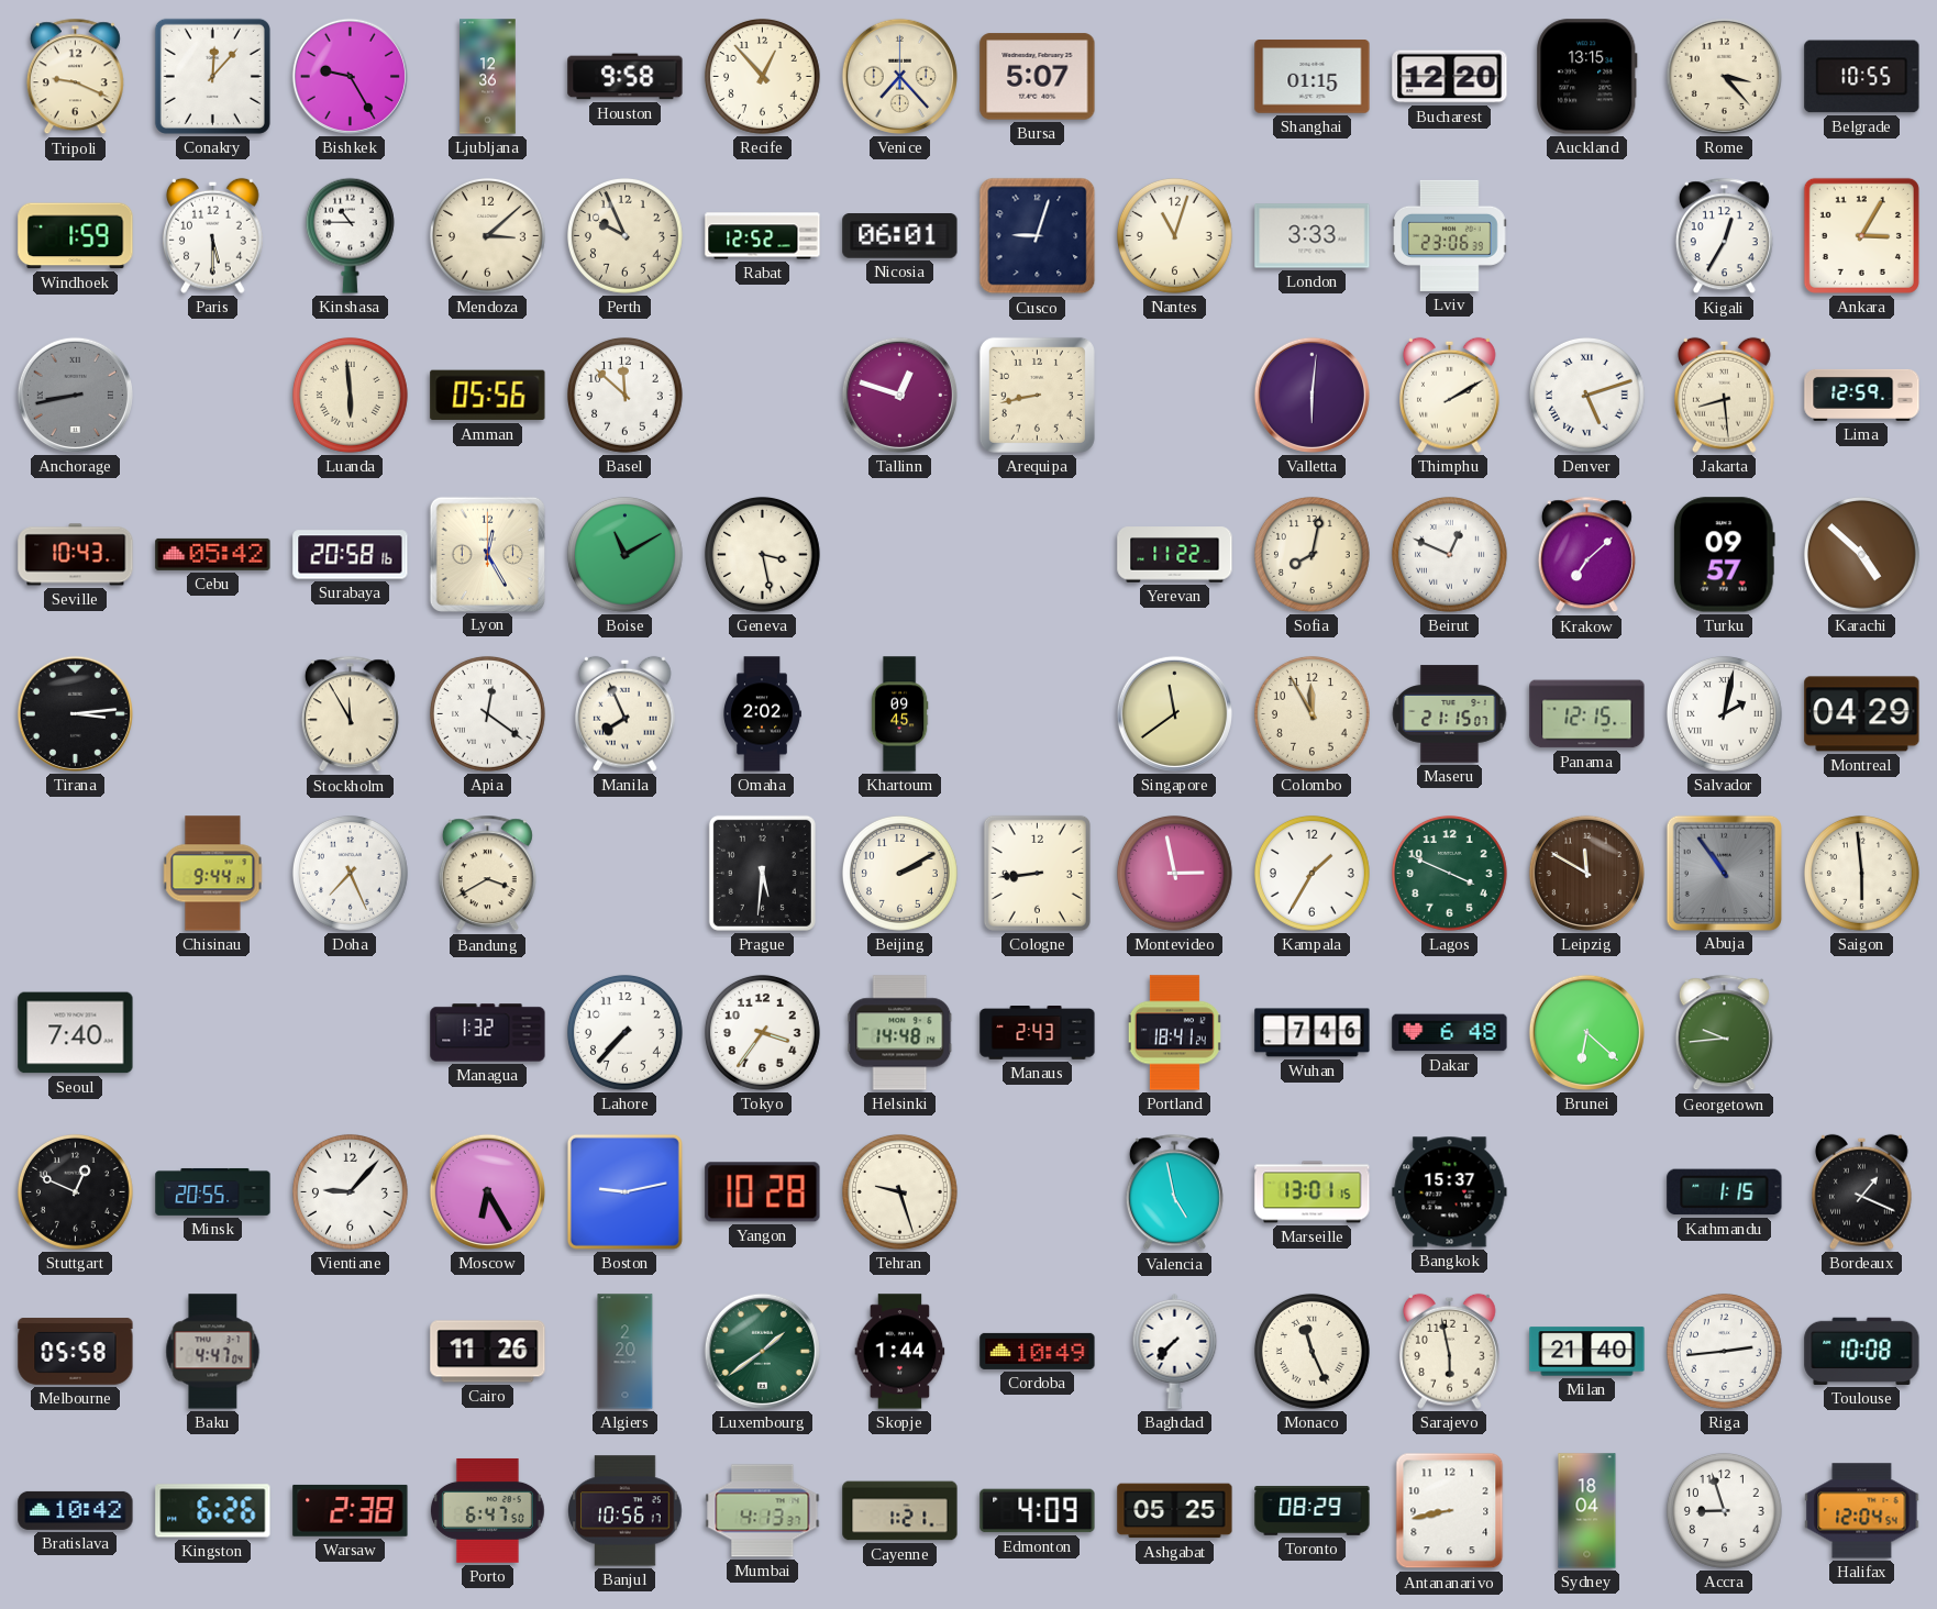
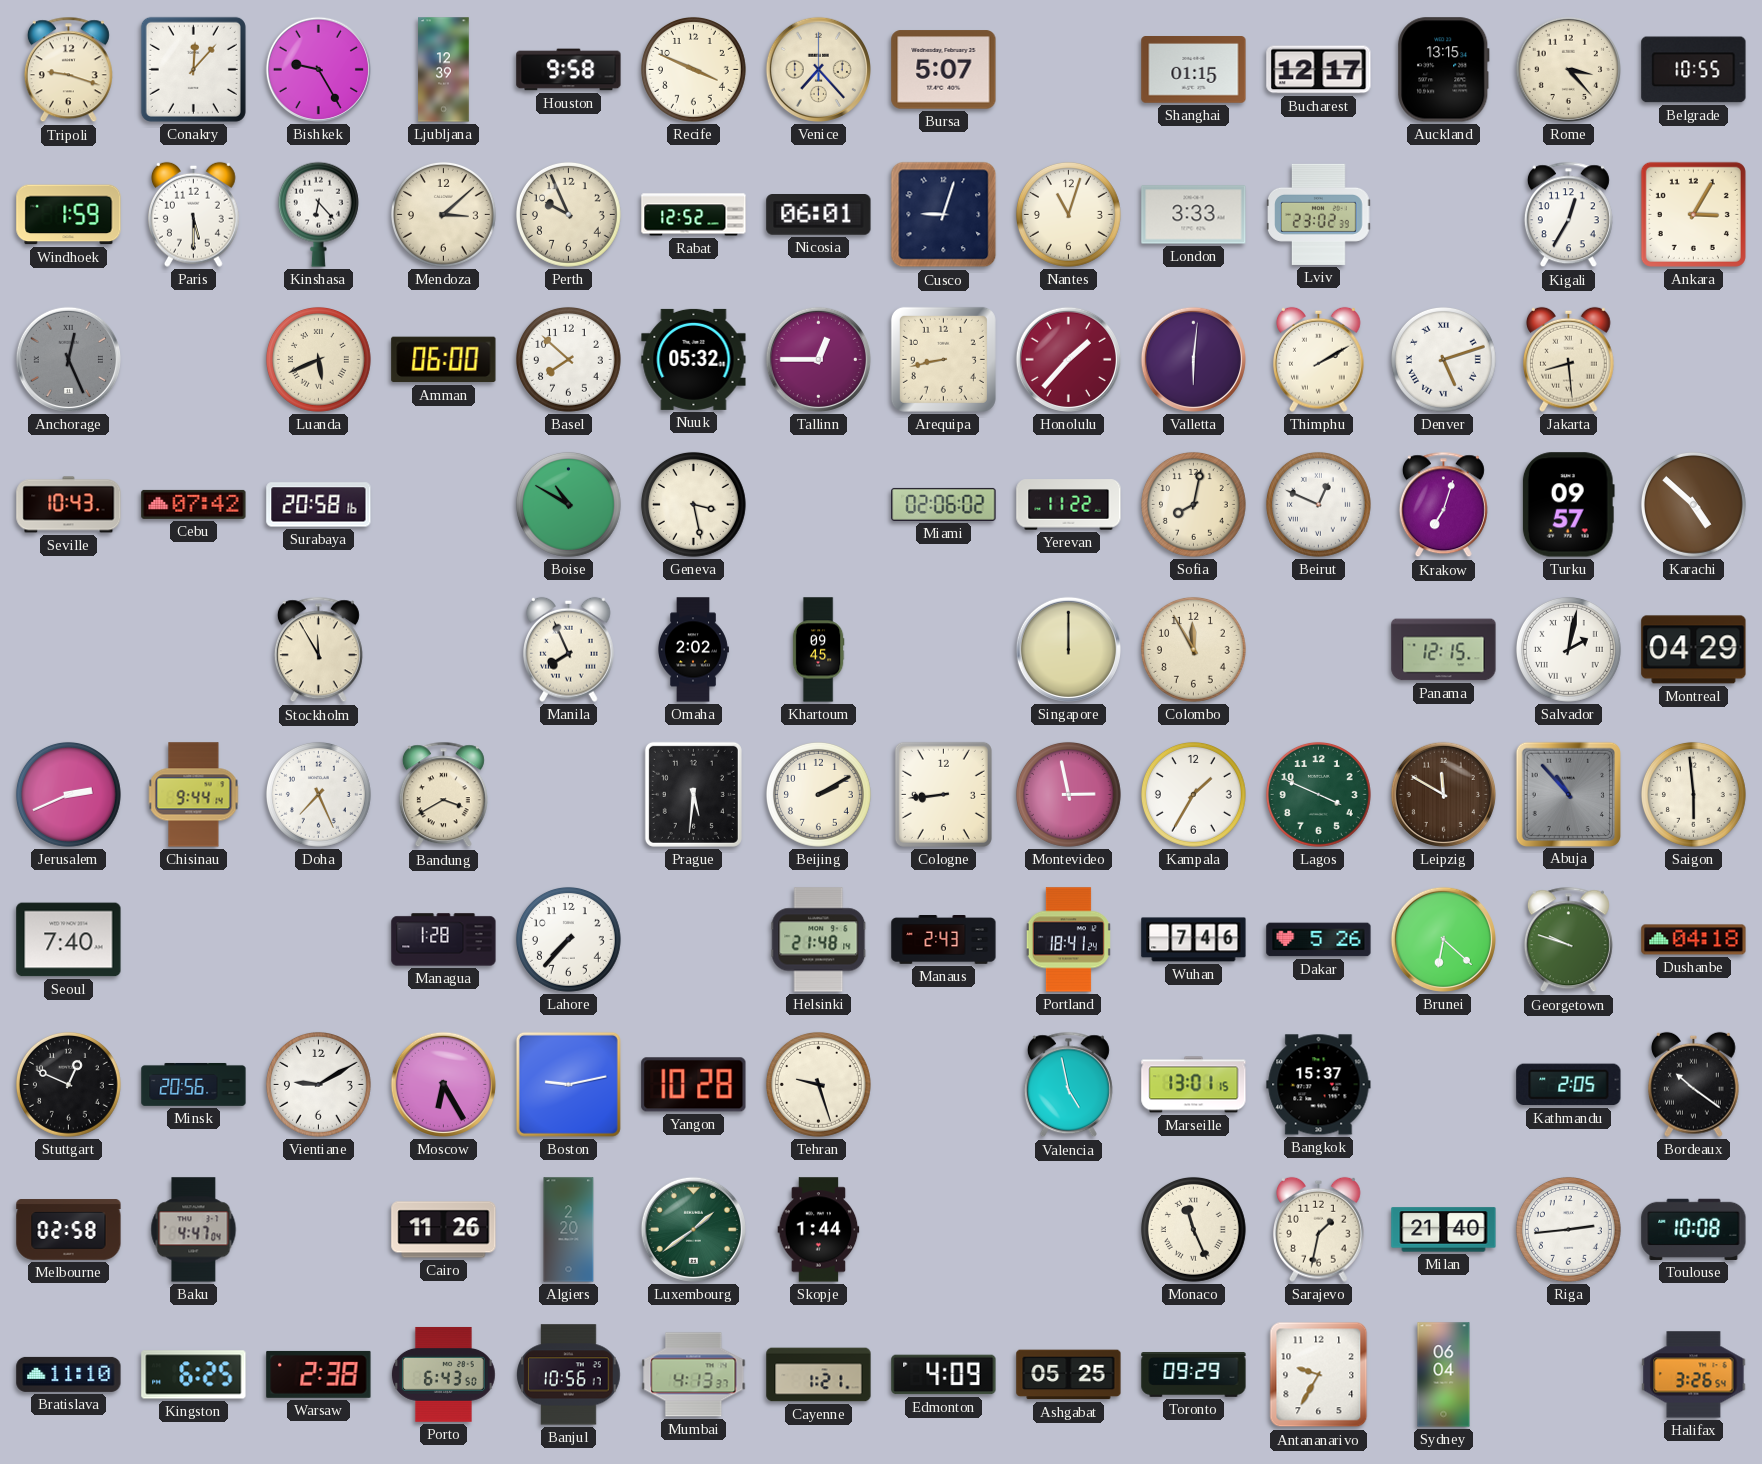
Tripoli: 9:19 -> 9:18 (68, 70)
Ljubljana: 12:36 -> 12:39 (444, 70)
Recife: 12:53 -> 3:49 (693, 69)
Bucharest: 12:20 -> 12:17 (1319, 70)
Kinshasa: 10:45 -> 6:23 (318, 214)
Lviv: 23:06 -> 23:02 (1319, 214)
Anchorage: 8:43 -> 12:26 (68, 359)
Luanda: 5:59 -> 5:41 (318, 359)
Amman: 05:56 -> 06:00 (444, 360)
Basel: 11:52 -> 7:52 (568, 359)
Nuuk: none -> 05:32 (694, 359)
Tallinn: 12:48 -> 12:45 (818, 359)
Honolulu: none -> 1:37 (1068, 359)
Lima: 12:59 -> none (1862, 395)
Cebu: 05:42 -> 07:42 (194, 504)
Lyon: 12:25 -> none (487, 554)
Boise: 11:10 -> 10:50 (568, 504)
Miami: none -> 02:06 (944, 504)
Krakow: 7:08 -> 7:03 (1443, 505)
Tirana: 3:14 -> none (75, 713)
Apia: 12:21 -> none (487, 713)
Singapore: 11:39 -> 12:00 (1068, 649)
Maseru: 21:15 -> none (1450, 714)
Jerusalem: none -> 2:41 (68, 794)
Abuja: 10:54 -> 10:53 (1568, 794)
Managua: 1:32 -> 1:28 (444, 940)
Tokyo: 3:36 -> none (762, 1032)
Helsinki: 14:48 -> 21:48 (819, 940)
Dakar: 6:48 -> 5:26 (1319, 940)
Georgetown: 9:44 -> 9:48 (1568, 940)
Dushanbe: none -> 04:18 (1694, 940)
Minsk: 20:55 -> 20:56 (194, 1085)
Vientiane: 9:07 -> 9:10 (318, 1084)
Kathmandu: 1:15 -> 2:05 (1569, 1085)
Bordeaux: 1:19 -> 10:21 (1694, 1084)
Melbourne: 05:58 -> 02:58 (69, 1230)
Cordoba: 10:49 -> none (1038, 1351)
Baghdad: 7:37 -> none (1175, 1352)
Sarajevo: 5:58 -> 1:32 (1319, 1229)
Bratislava: 10:42 -> 11:10 (69, 1374)
Kingston: 6:26 -> 6:25 (194, 1375)
Porto: 6:47 -> 6:43 (444, 1374)
Toronto: 08:29 -> 09:29 (1194, 1375)
Antananarivo: 8:43 -> 9:35 (1319, 1375)
Sydney: 18:04 -> 06:04 (1444, 1375)
Accra: 8:57 -> none (1724, 1510)
Halifax: 12:04 -> 3:26 (1694, 1375)
